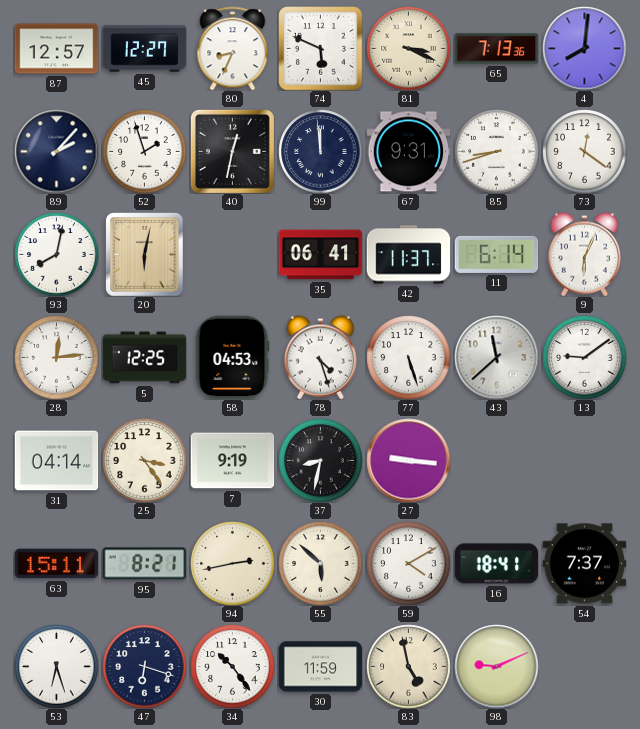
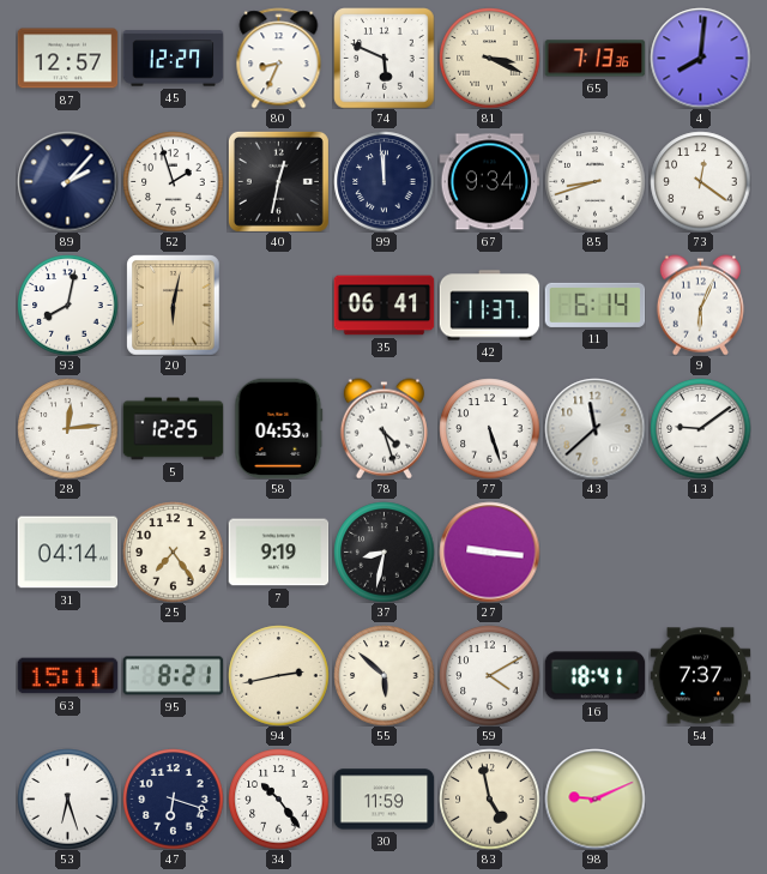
67: 9:31 -> 9:34 (489, 182)
25: 3:24 -> 7:24 (173, 551)
